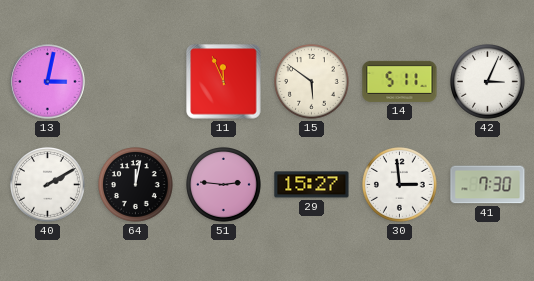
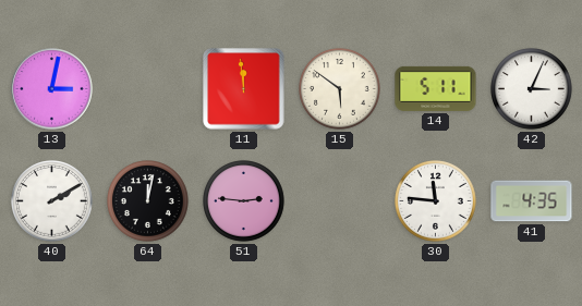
11: 11:56 -> 11:59 (244, 89)
29: 15:27 -> none (312, 185)
30: 2:59 -> 11:46 (436, 201)
41: 7:30 -> 4:35 (532, 201)
